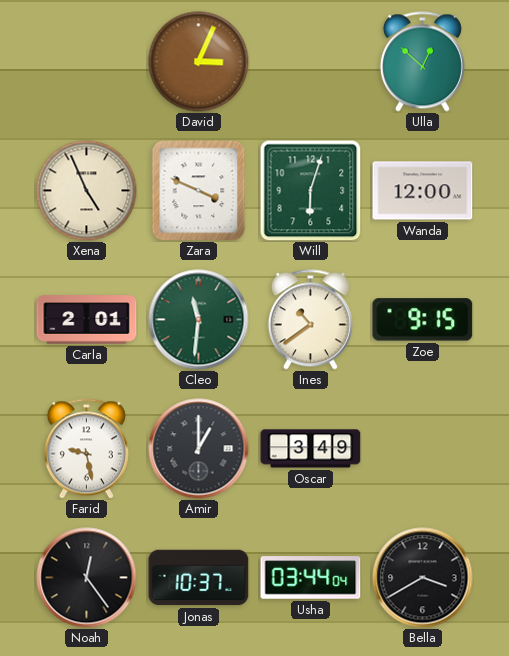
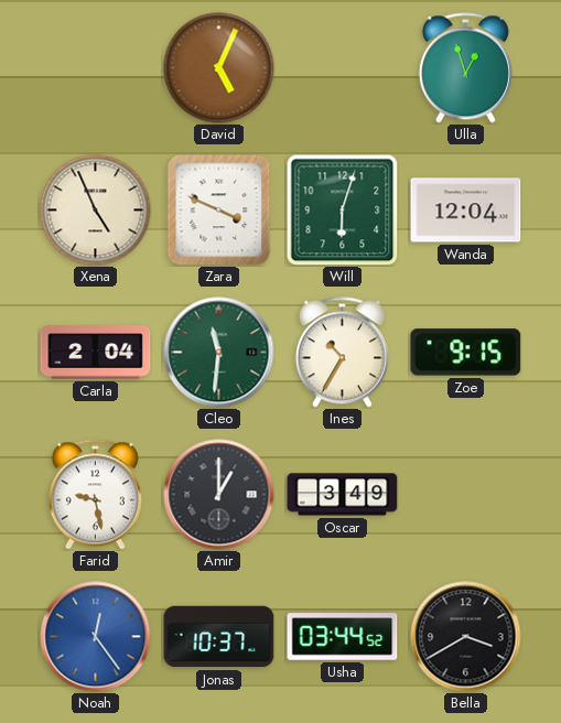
David: 3:04 -> 5:04 (219, 68)
Ulla: 12:52 -> 12:57 (465, 68)
Wanda: 12:00 -> 12:04 (466, 211)
Carla: 2:01 -> 2:04 (96, 353)
Ines: 10:39 -> 10:35 (342, 353)
Noah dial: black -> blue (96, 637)
Usha: 03:44:04 -> 03:44:52 (343, 637)
